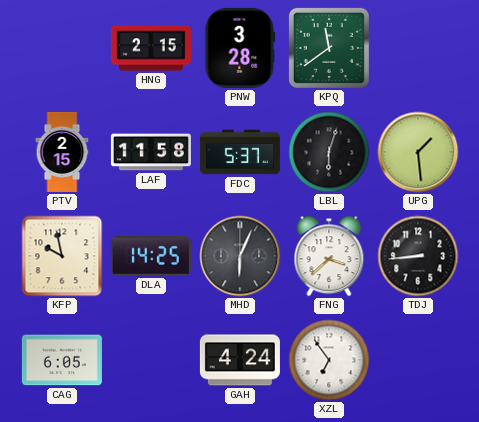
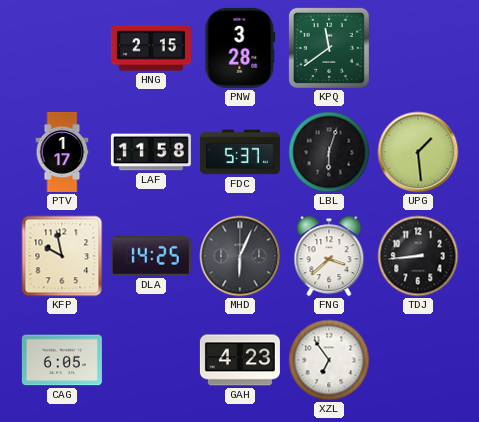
PTV: 2:15 -> 1:17 (62, 152)
GAH: 4:24 -> 4:23 (240, 360)
